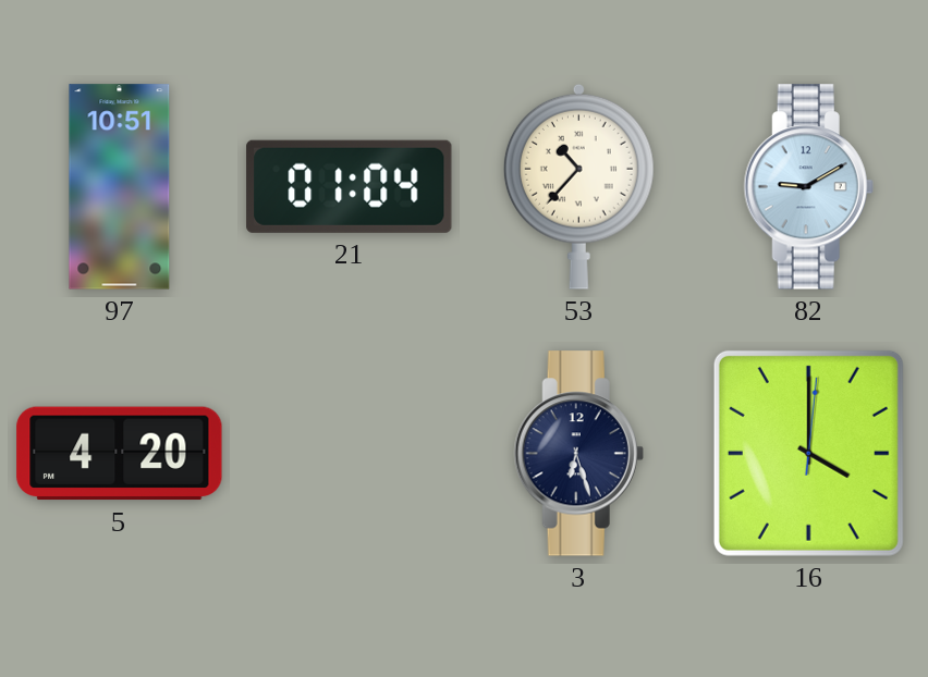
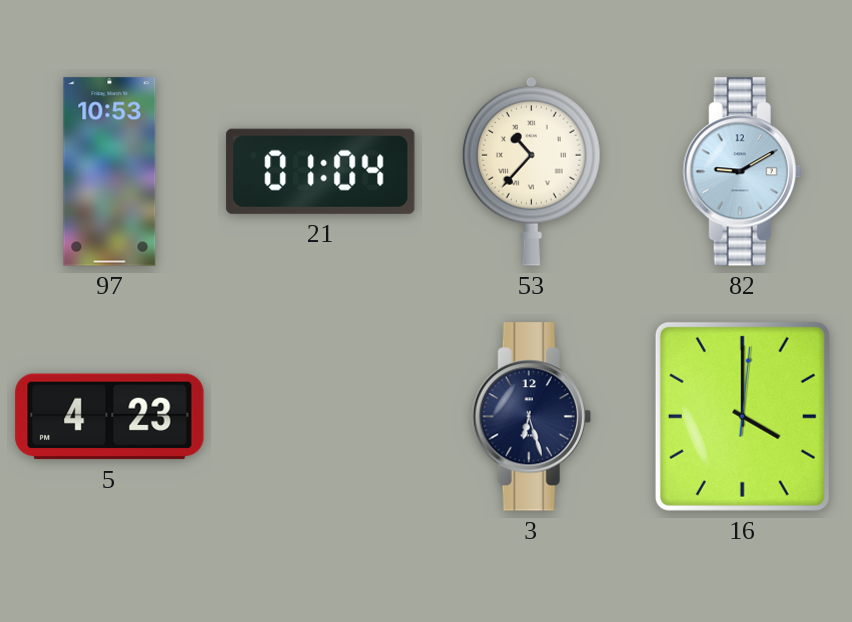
97: 10:51 -> 10:53 (110, 172)
5: 4:20 -> 4:23 (110, 417)
